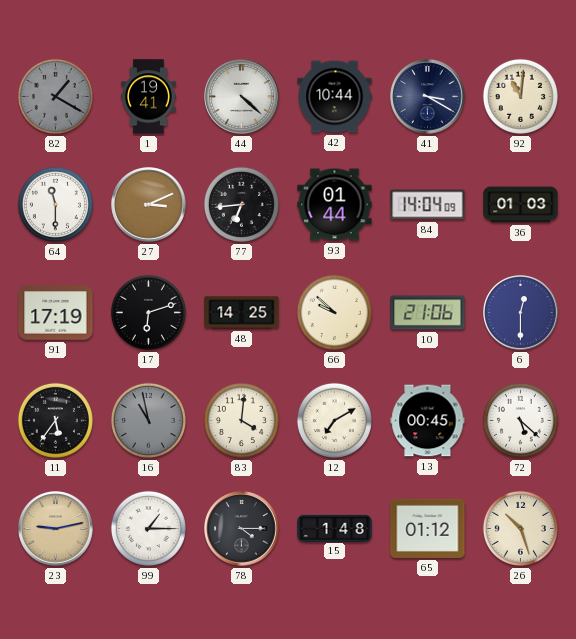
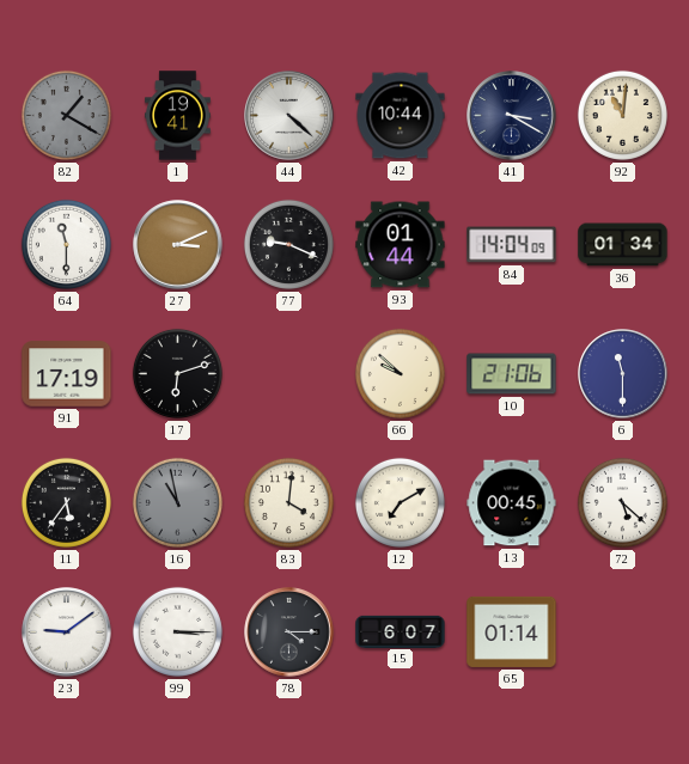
77: 6:44 -> 9:19 (288, 244)
36: 01:03 -> 01:34 (623, 245)
48: 14:25 -> none (242, 313)
6: 12:30 -> 11:30 (623, 374)
23: 9:13 -> 9:09 (67, 632)
23 dial: champagne -> white (67, 632)
99: 1:15 -> 3:15 (177, 631)
15: 1:48 -> 6:07 (401, 631)
65: 01:12 -> 01:14 (512, 631)
26: 10:27 -> none (520, 528)
